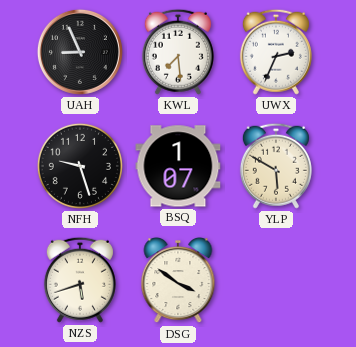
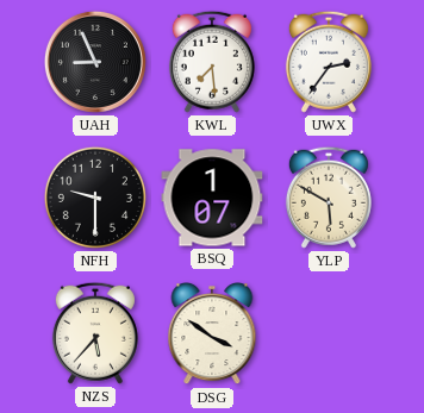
UWX: 2:34 -> 2:36 (329, 62)
NFH: 9:27 -> 9:30 (95, 198)
NZS: 5:42 -> 5:37 (95, 333)
